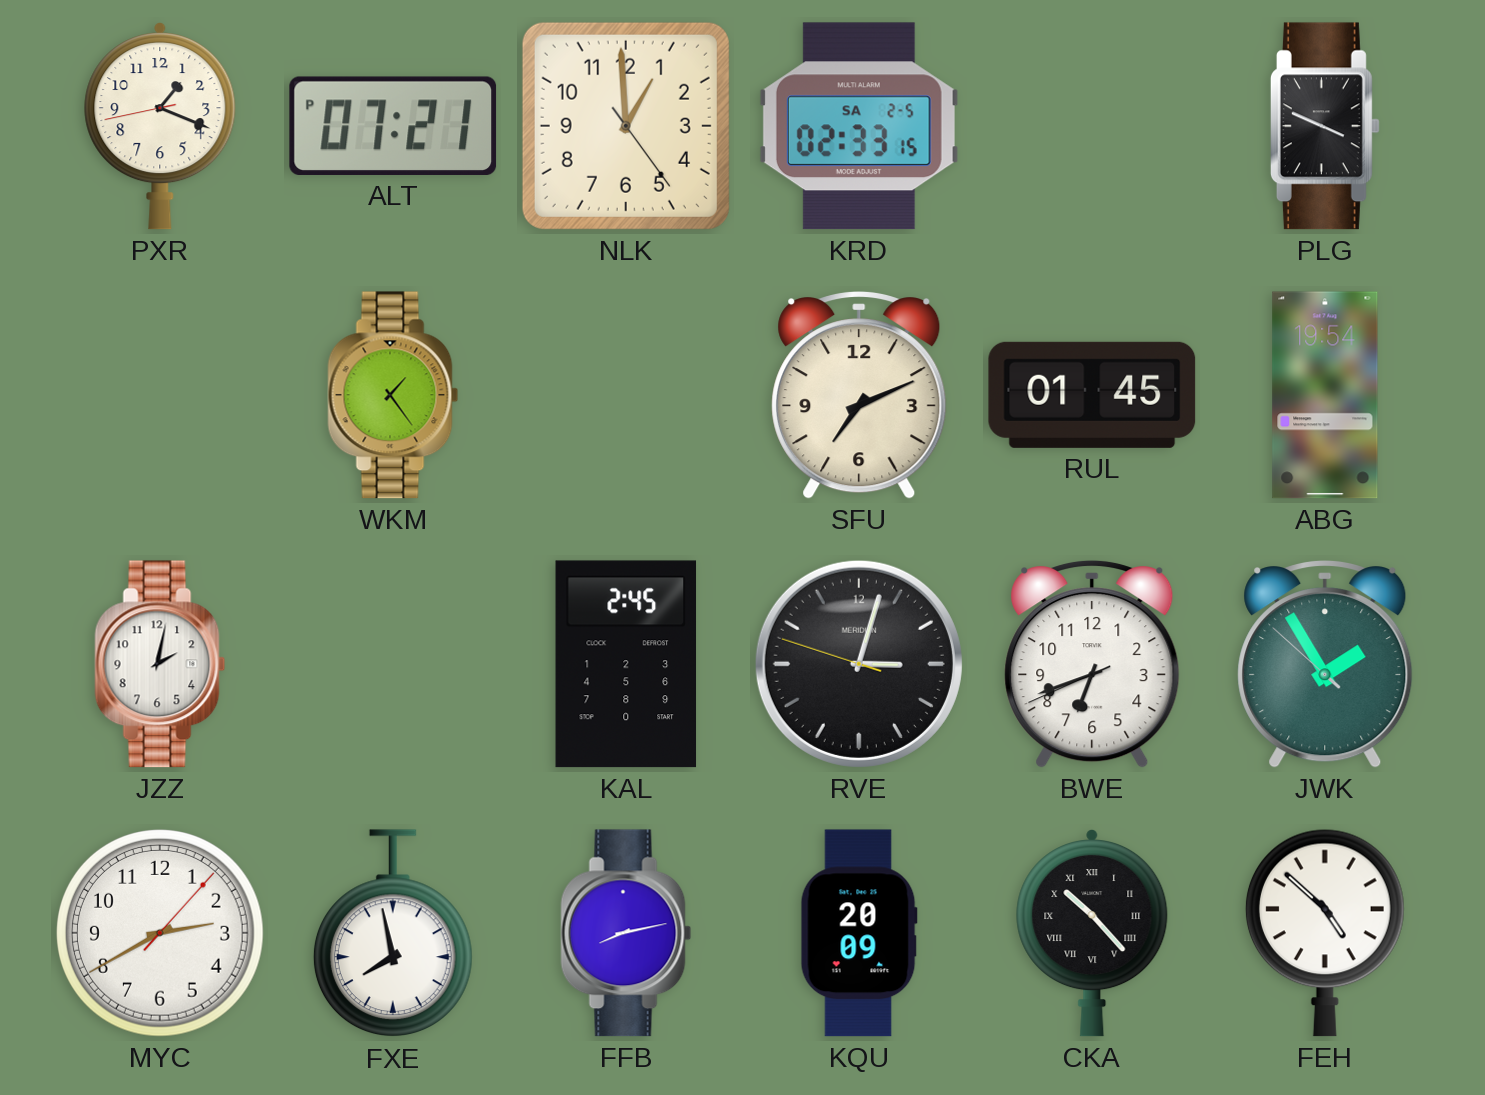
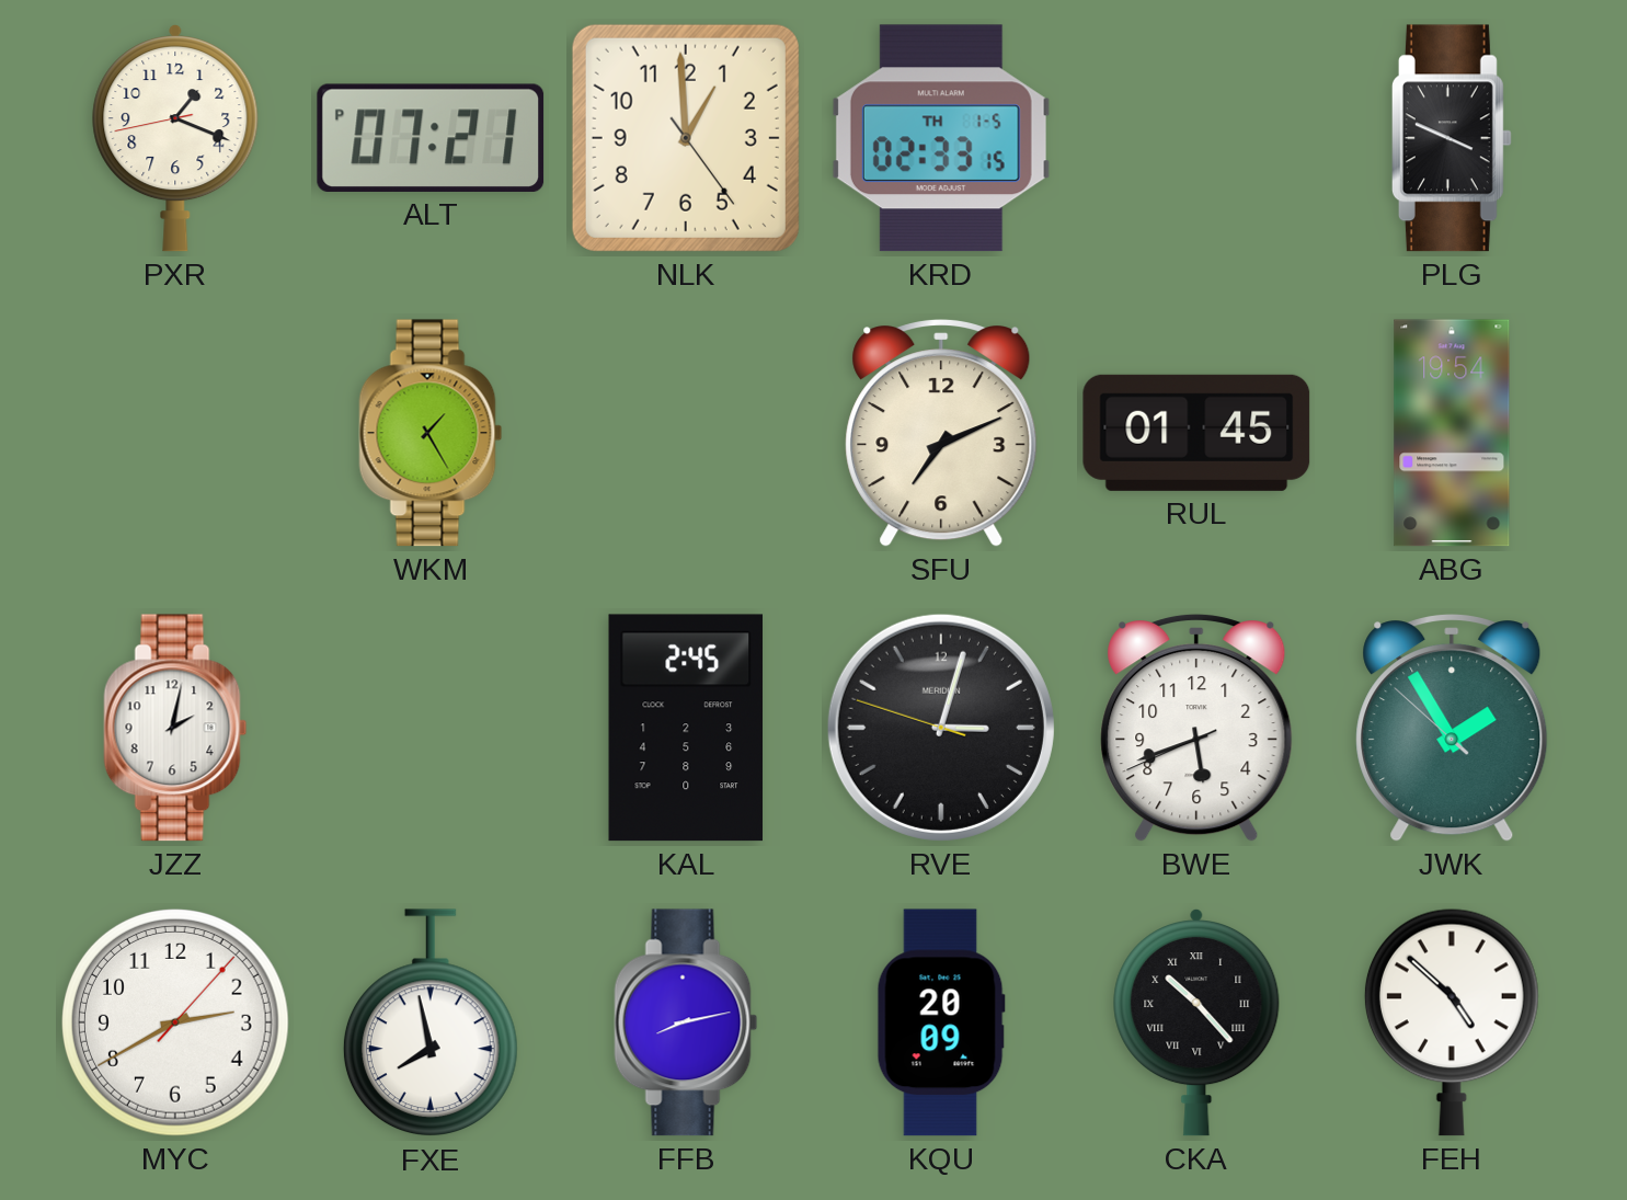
KRD date: SA 2-5 -> TH 1-5 (941, 138)
WKM: 1:24 -> 1:25 (431, 433)
BWE: 6:41 -> 5:41 (1196, 729)
